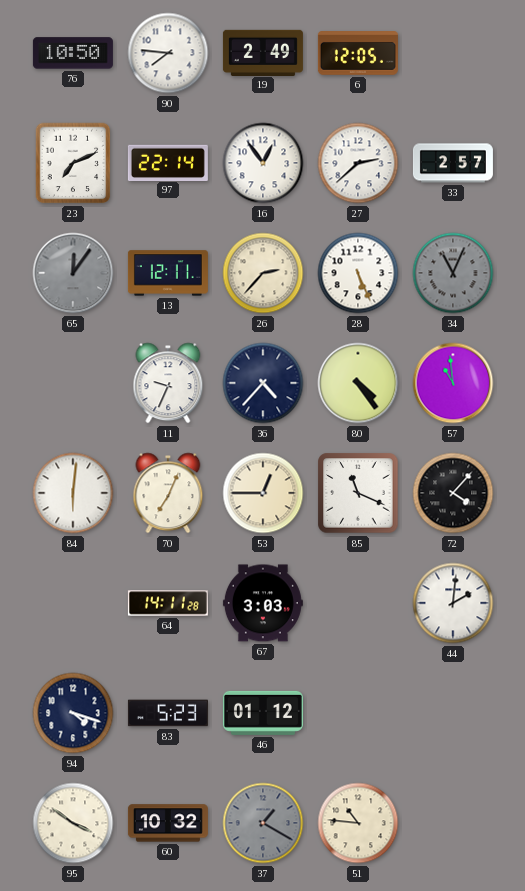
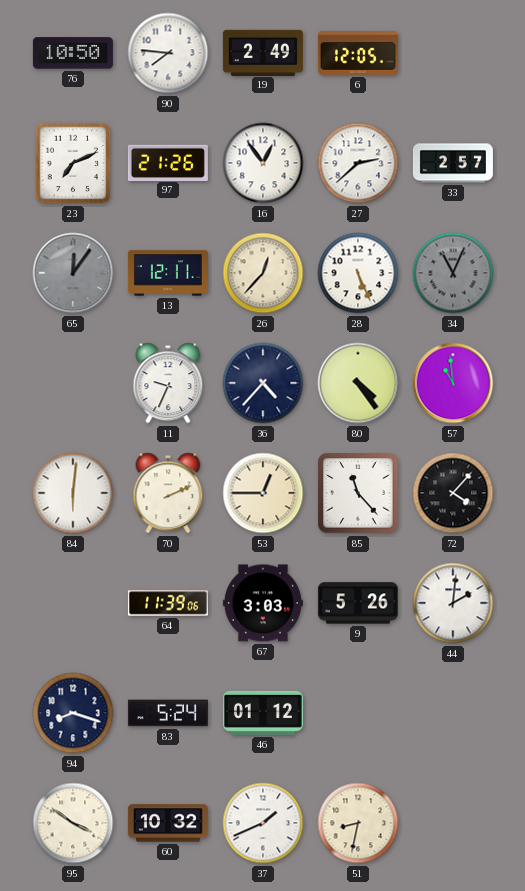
97: 22:14 -> 21:26 (168, 162)
26: 2:37 -> 12:37 (263, 273)
70: 7:04 -> 2:11 (168, 493)
85: 11:19 -> 11:23 (358, 493)
64: 14:11 -> 11:39 (168, 603)
9: none -> 5:26 (358, 603)
94: 4:18 -> 8:18 (73, 713)
83: 5:23 -> 5:24 (168, 713)
37: 1:20 -> 1:41 (263, 823)
37 dial: grey -> white (263, 823)
51: 10:46 -> 8:32 (358, 823)
